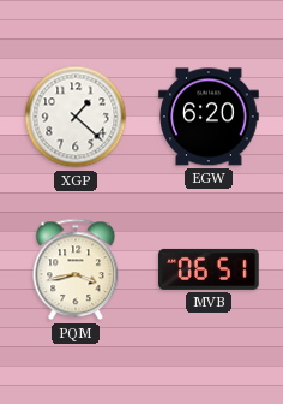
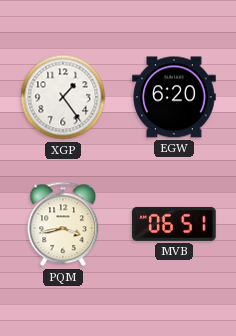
XGP: 1:22 -> 1:24 (63, 97)
